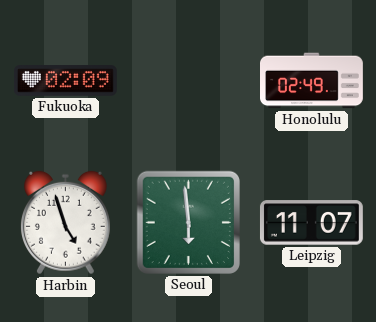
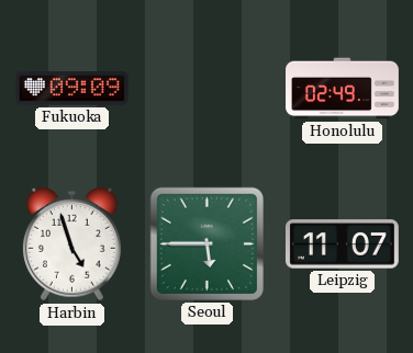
Fukuoka: 02:09 -> 09:09 (71, 89)
Seoul: 5:59 -> 5:45 (206, 243)
